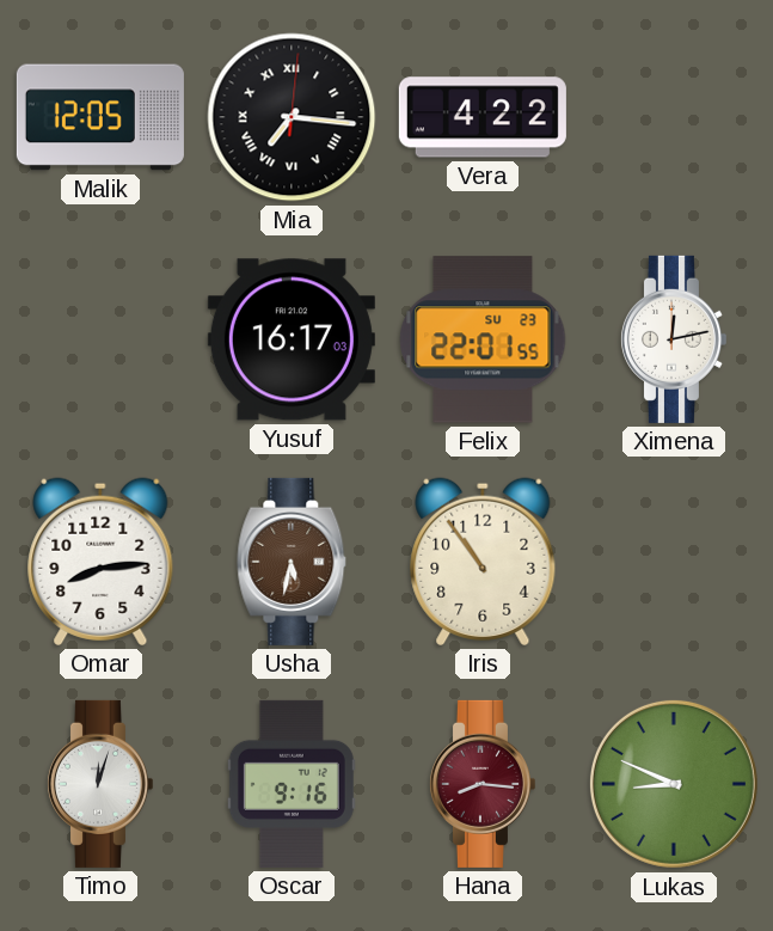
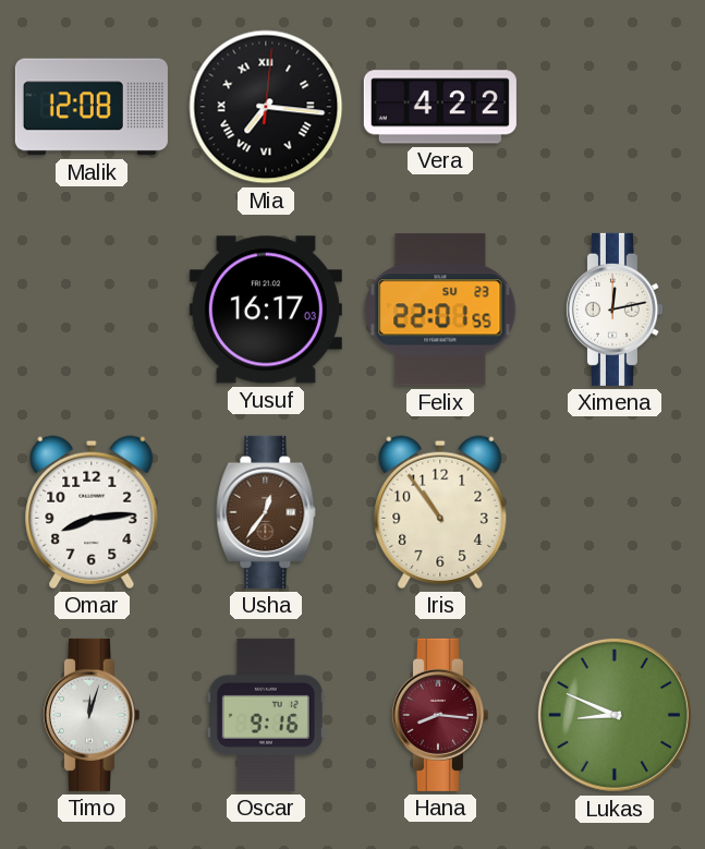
Malik: 12:05 -> 12:08 (92, 107)
Usha: 5:32 -> 12:36 (266, 512)
